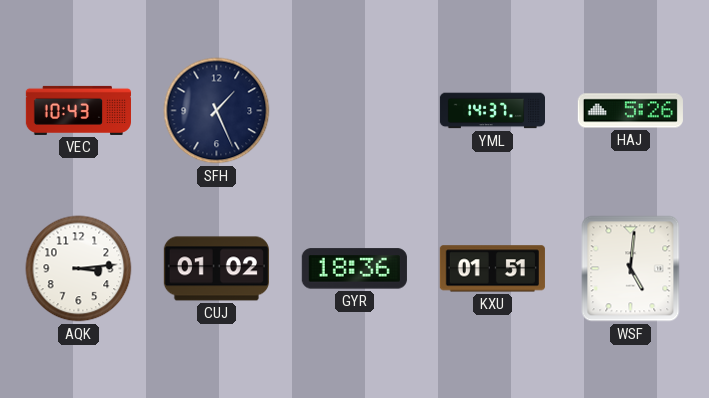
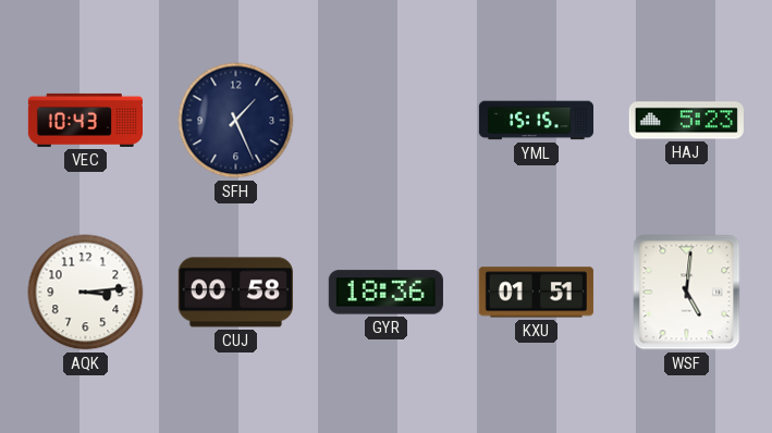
YML: 14:37 -> 15:15 (536, 121)
HAJ: 5:26 -> 5:23 (686, 121)
CUJ: 01:02 -> 00:58 (235, 293)
